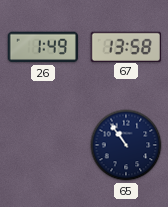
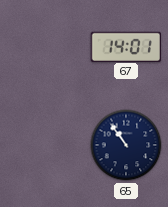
26: 1:49 -> none (42, 47)
67: 13:58 -> 14:01 (126, 46)
